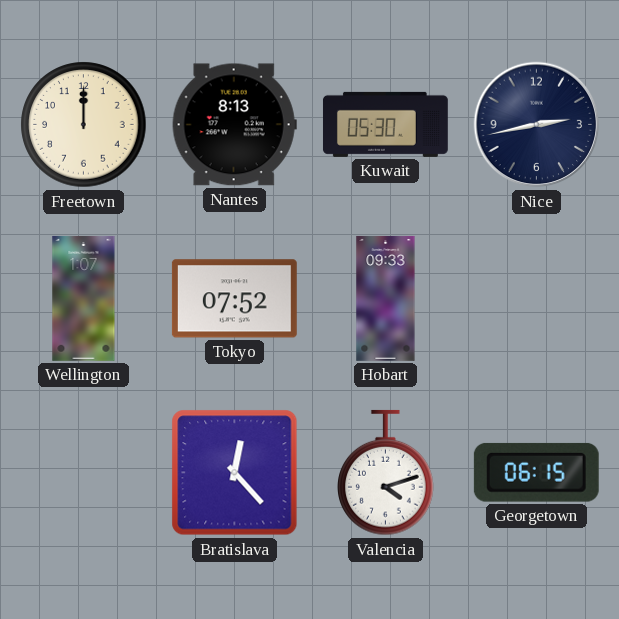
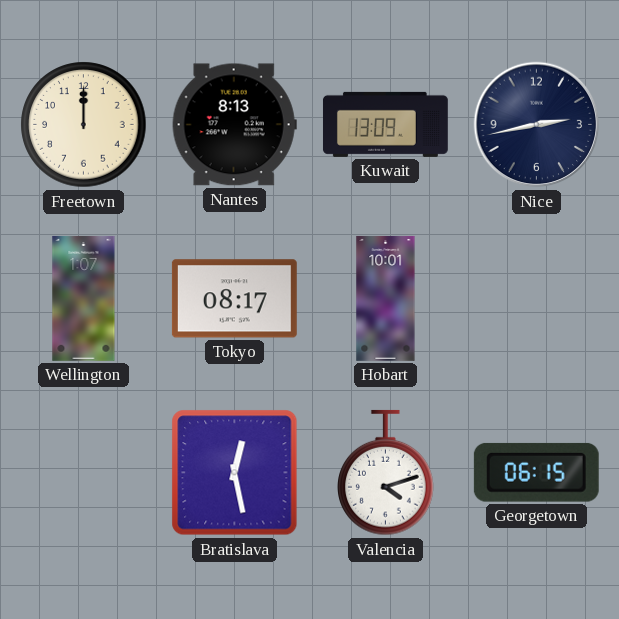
Kuwait: 05:30 -> 13:09 (385, 124)
Tokyo: 07:52 -> 08:17 (234, 299)
Hobart: 09:33 -> 10:01 (386, 298)
Bratislava: 12:23 -> 12:28 (235, 473)
